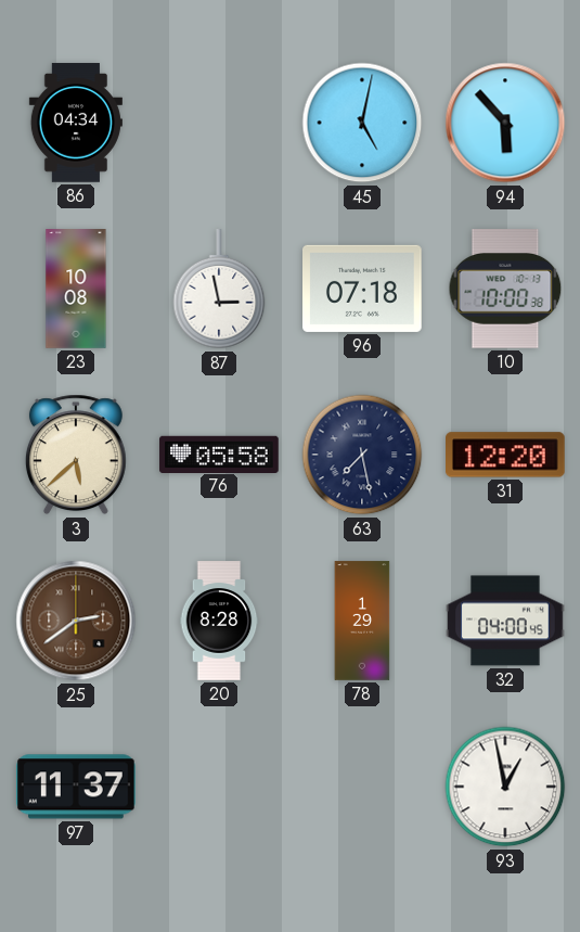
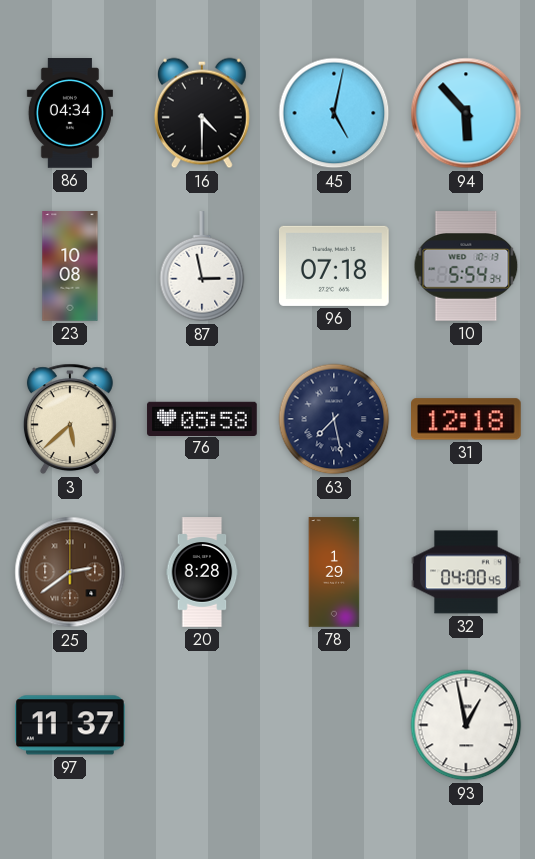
16: none -> 4:30 (202, 113)
10: 10:00 -> 5:54 (466, 267)
31: 12:20 -> 12:18 (467, 419)
